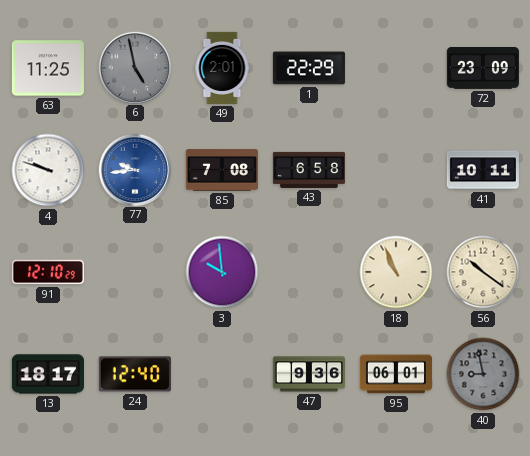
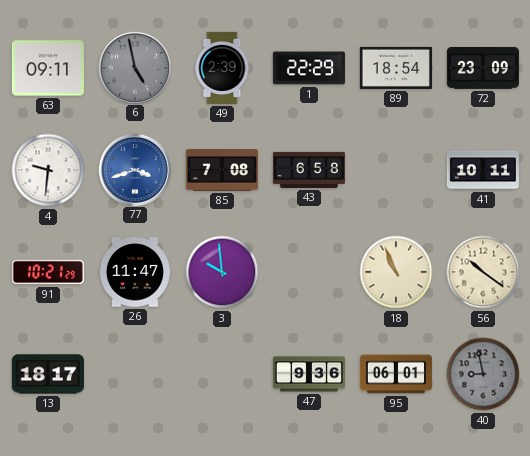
63: 11:25 -> 09:11 (48, 68)
49: 2:01 -> 2:39 (222, 68)
89: none -> 18:54 (396, 68)
4: 9:48 -> 9:31 (48, 170)
77: 9:44 -> 3:42 (134, 169)
91: 12:10 -> 10:21 (48, 272)
26: none -> 11:47 (135, 272)
24: 12:40 -> none (135, 374)
